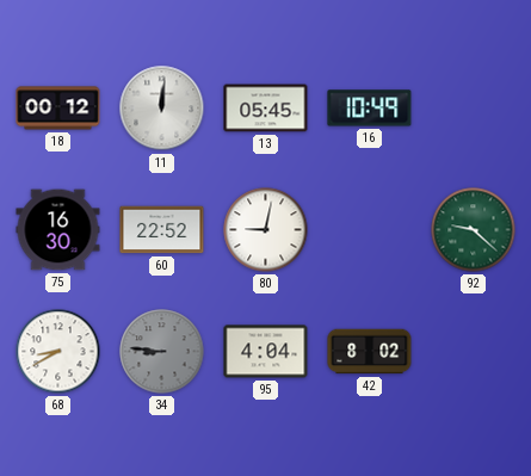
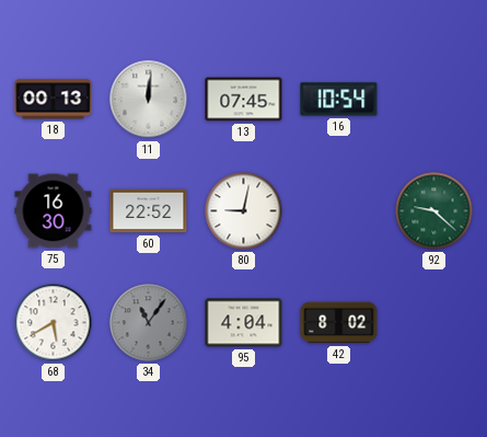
18: 00:12 -> 00:13 (54, 100)
13: 05:45 -> 07:45 (244, 100)
16: 10:49 -> 10:54 (339, 100)
68: 8:40 -> 5:40 (54, 323)
34: 8:46 -> 11:06 (149, 323)
